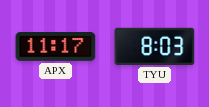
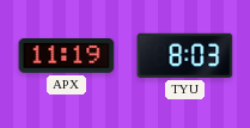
APX: 11:17 -> 11:19 (67, 56)
